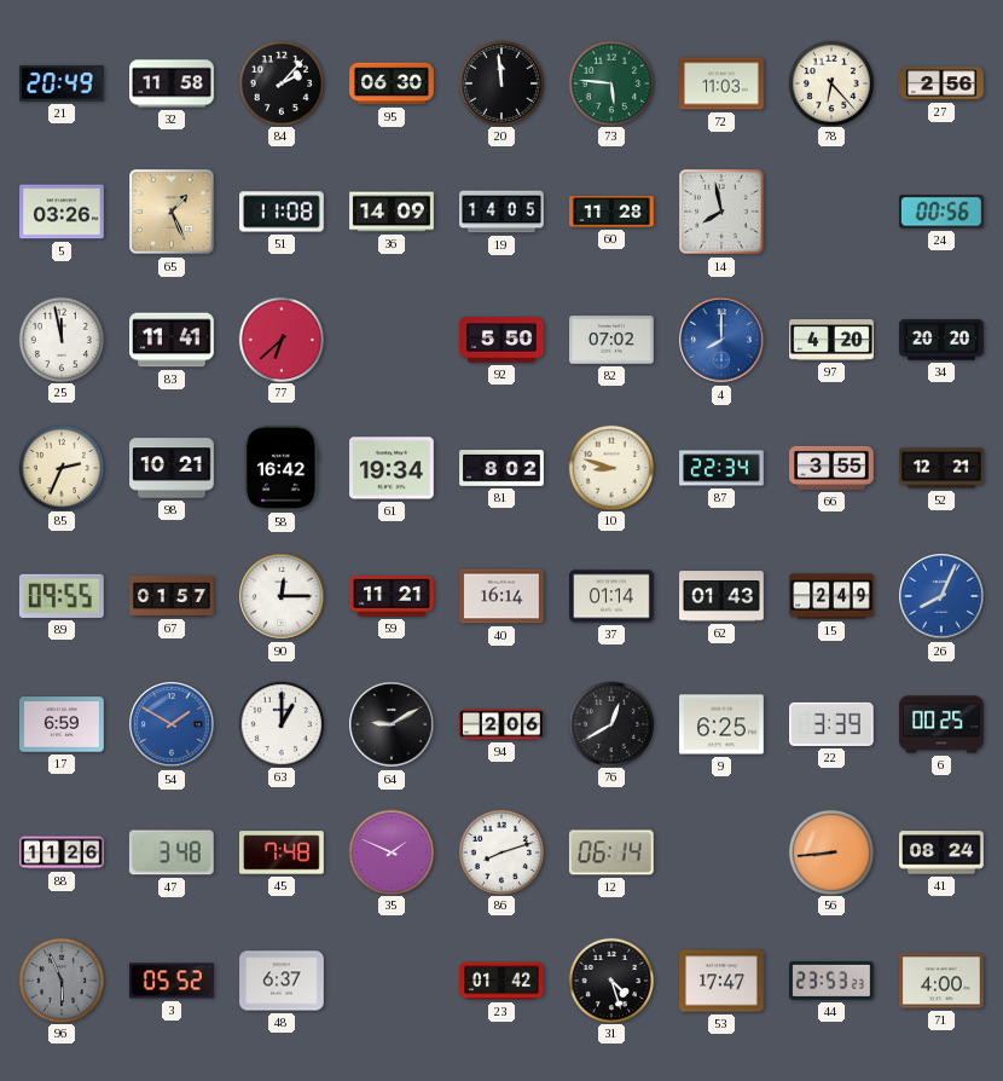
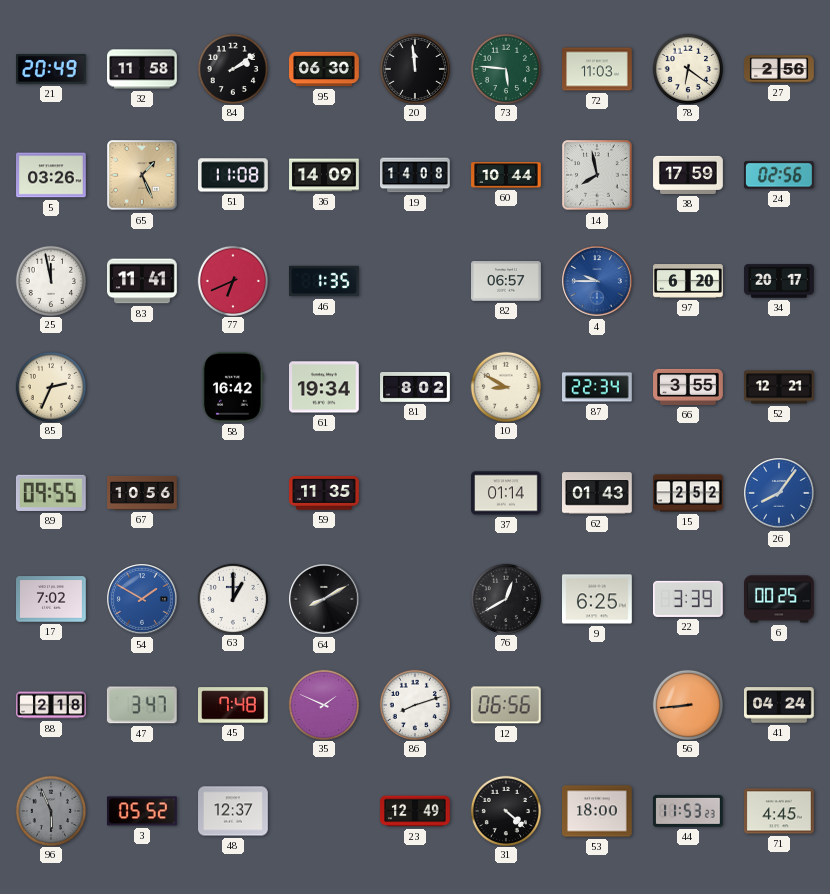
84: 2:07 -> 2:09 (232, 68)
78: 6:23 -> 6:21 (687, 68)
19: 14:05 -> 14:08 (415, 175)
60: 11:28 -> 10:44 (506, 175)
38: none -> 17:59 (688, 175)
24: 00:56 -> 02:56 (779, 175)
77: 6:38 -> 6:41 (232, 280)
46: none -> 1:35 (324, 281)
92: 5:50 -> none (502, 340)
82: 07:02 -> 06:57 (507, 281)
4: 8:00 -> 9:45 (597, 281)
97: 4:20 -> 6:20 (688, 282)
34: 20:20 -> 20:17 (780, 281)
98: 10:21 -> none (172, 468)
10: 8:48 -> 8:50 (505, 386)
67: 01:57 -> 10:56 (142, 493)
90: 12:15 -> none (282, 596)
59: 11:21 -> 11:35 (324, 493)
40: 16:14 -> none (503, 596)
15: 2:49 -> 2:52 (688, 493)
26: 8:04 -> 8:06 (779, 493)
17: 6:59 -> 7:02 (52, 599)
64: 9:10 -> 8:10 (324, 599)
94: 2:06 -> none (502, 724)
88: 11:26 -> 2:18 (51, 705)
47: 3:48 -> 3:47 (142, 705)
12: 06:14 -> 06:56 (506, 705)
41: 08:24 -> 04:24 (780, 705)
48: 6:37 -> 12:37 (233, 811)
23: 01:42 -> 12:49 (415, 811)
31: 4:27 -> 4:22 (505, 810)
53: 17:47 -> 18:00 (597, 811)
44: 23:53 -> 11:53 (689, 811)
71: 4:00 -> 4:45 (780, 811)
